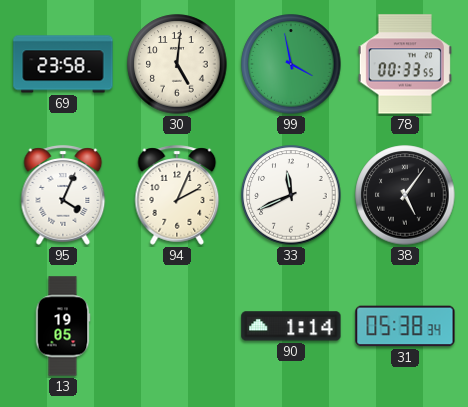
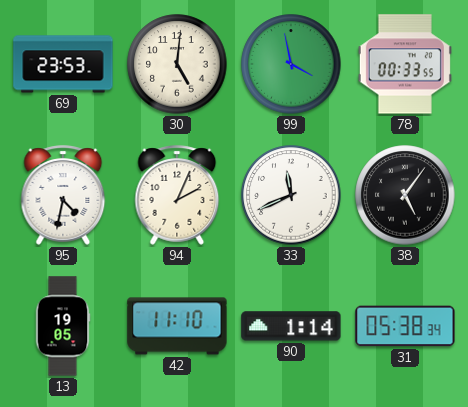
69: 23:58 -> 23:53 (63, 64)
95: 4:04 -> 4:32 (63, 195)
42: none -> 11:10 (177, 326)
